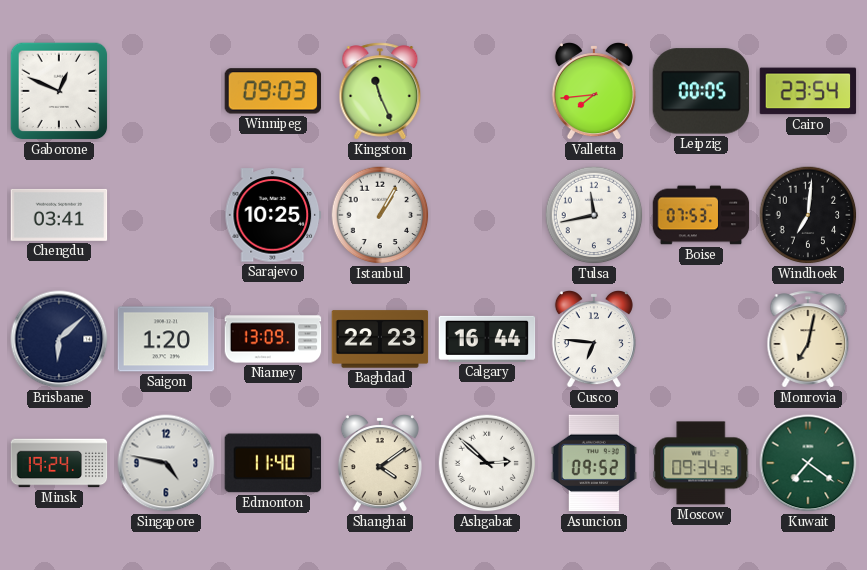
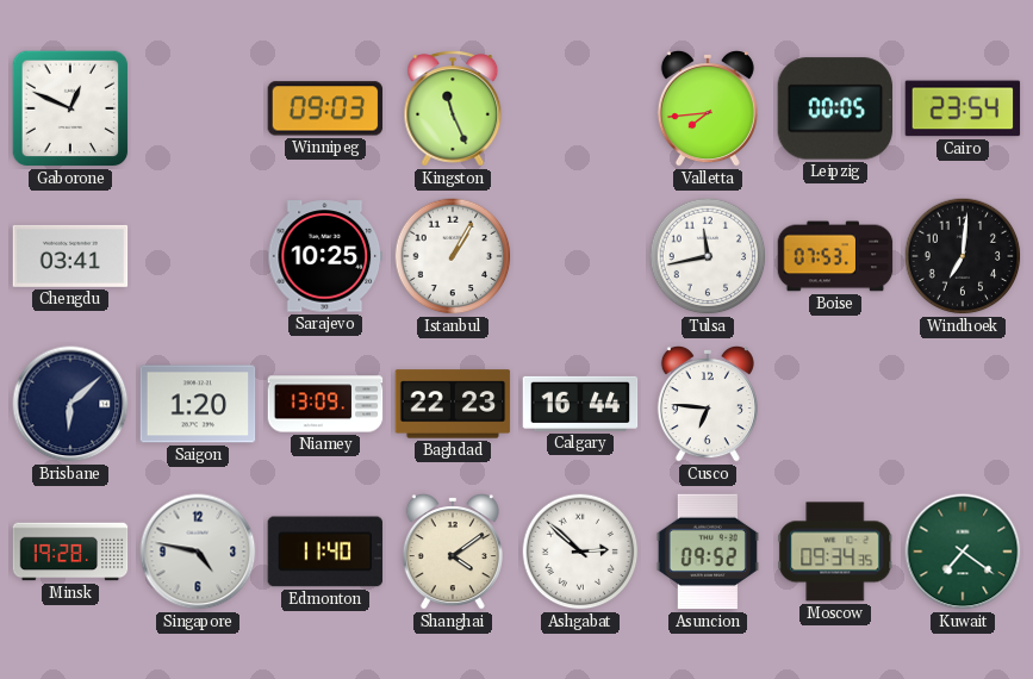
Monrovia: 7:02 -> none (808, 339)
Minsk: 19:24 -> 19:28 (70, 552)
